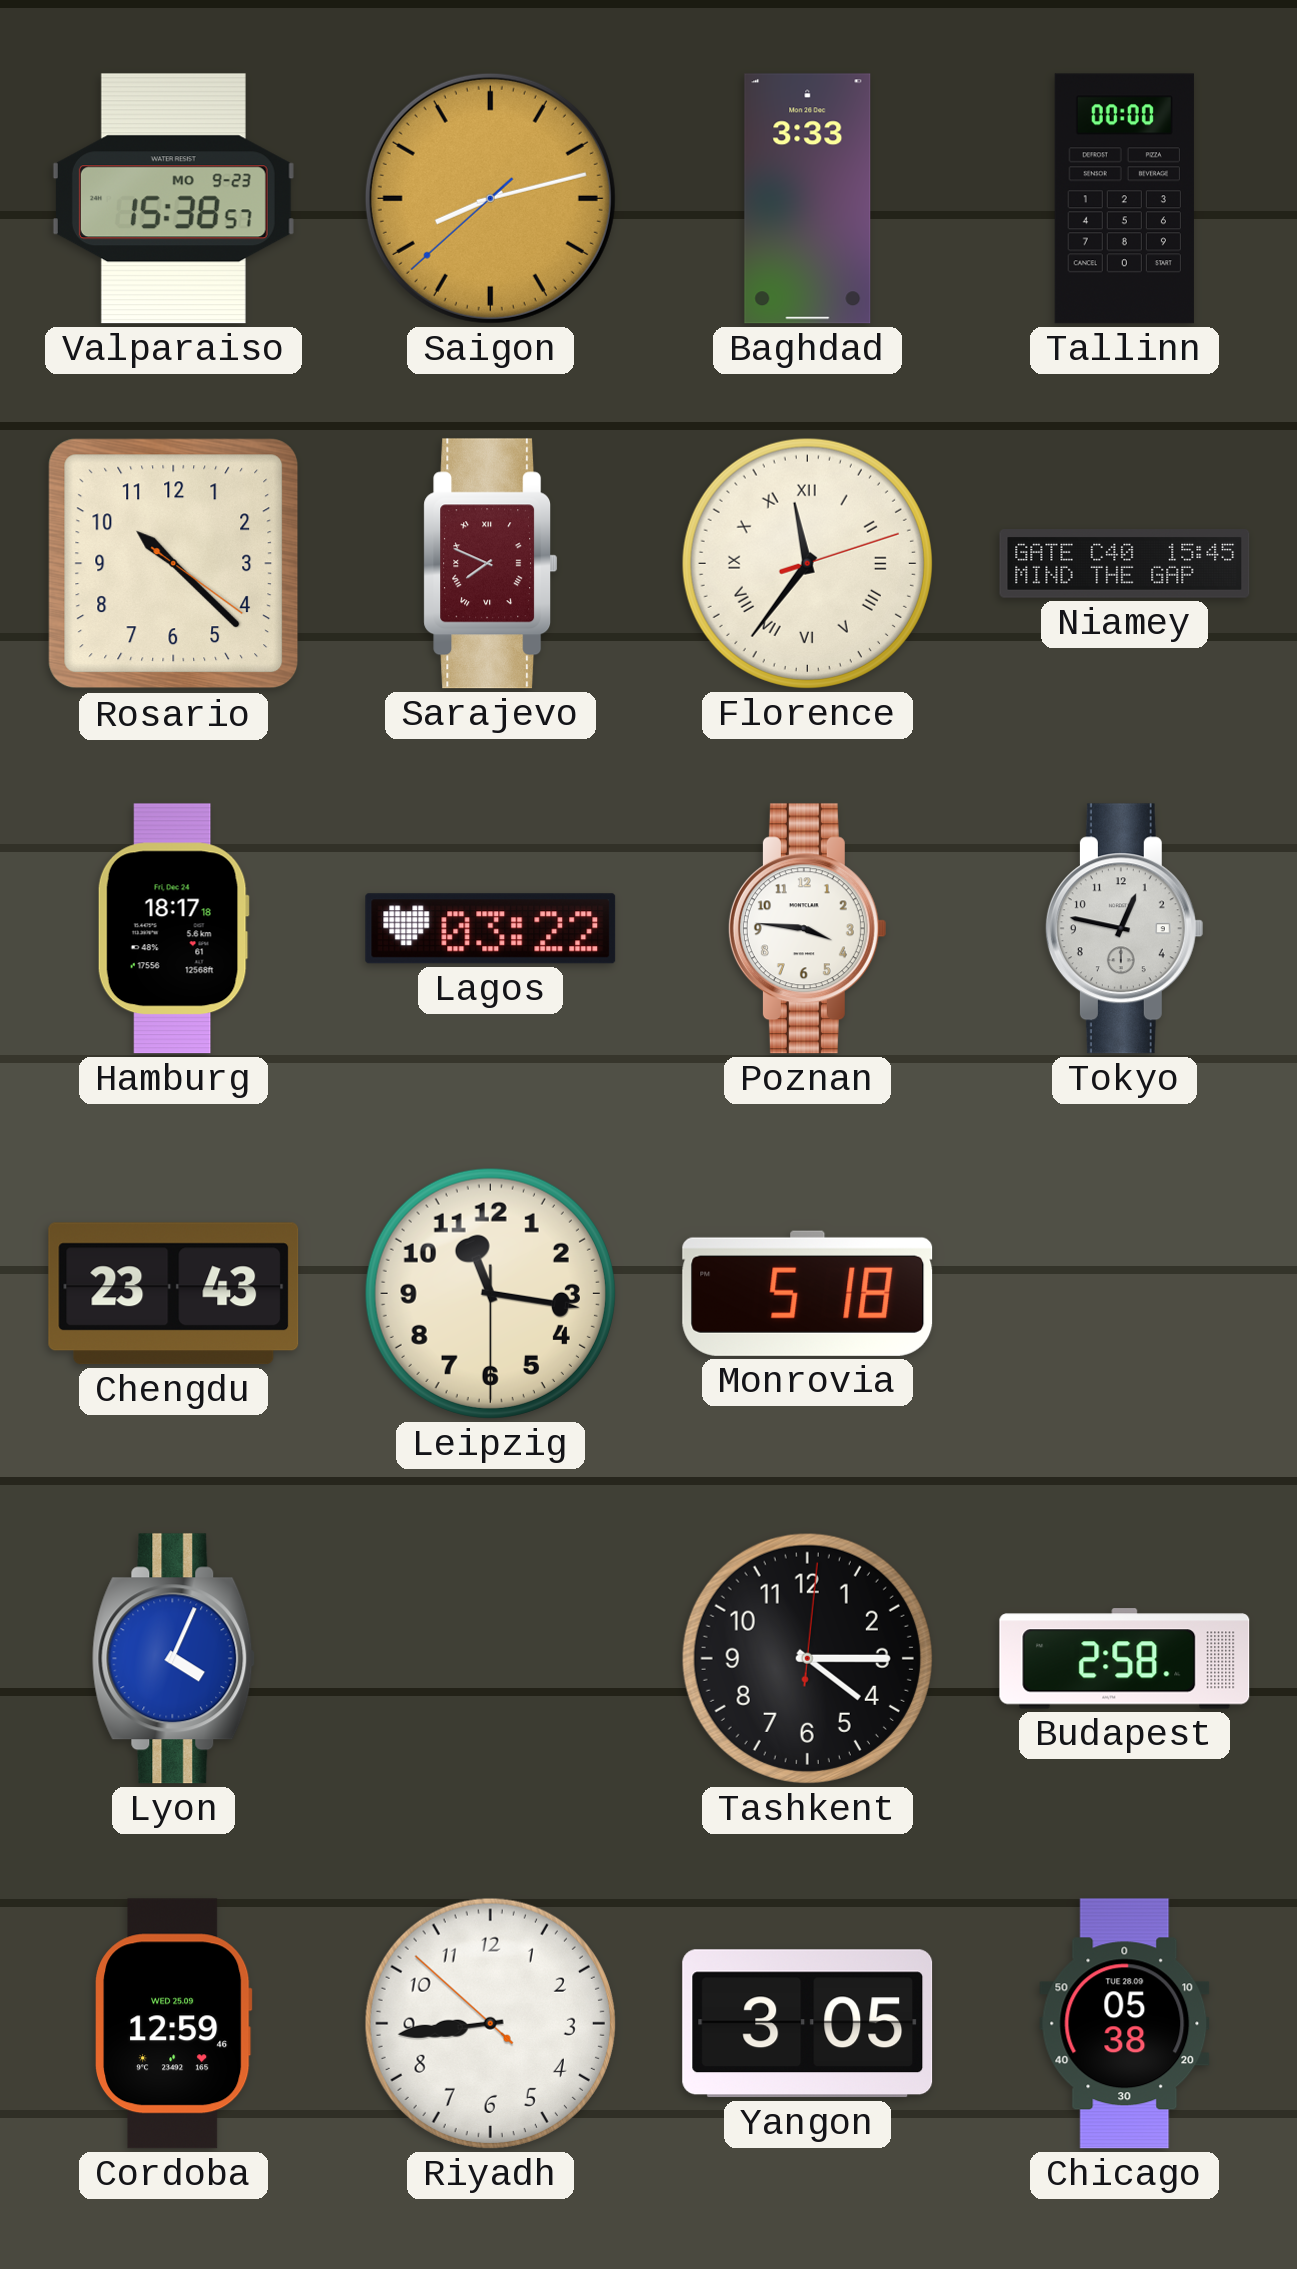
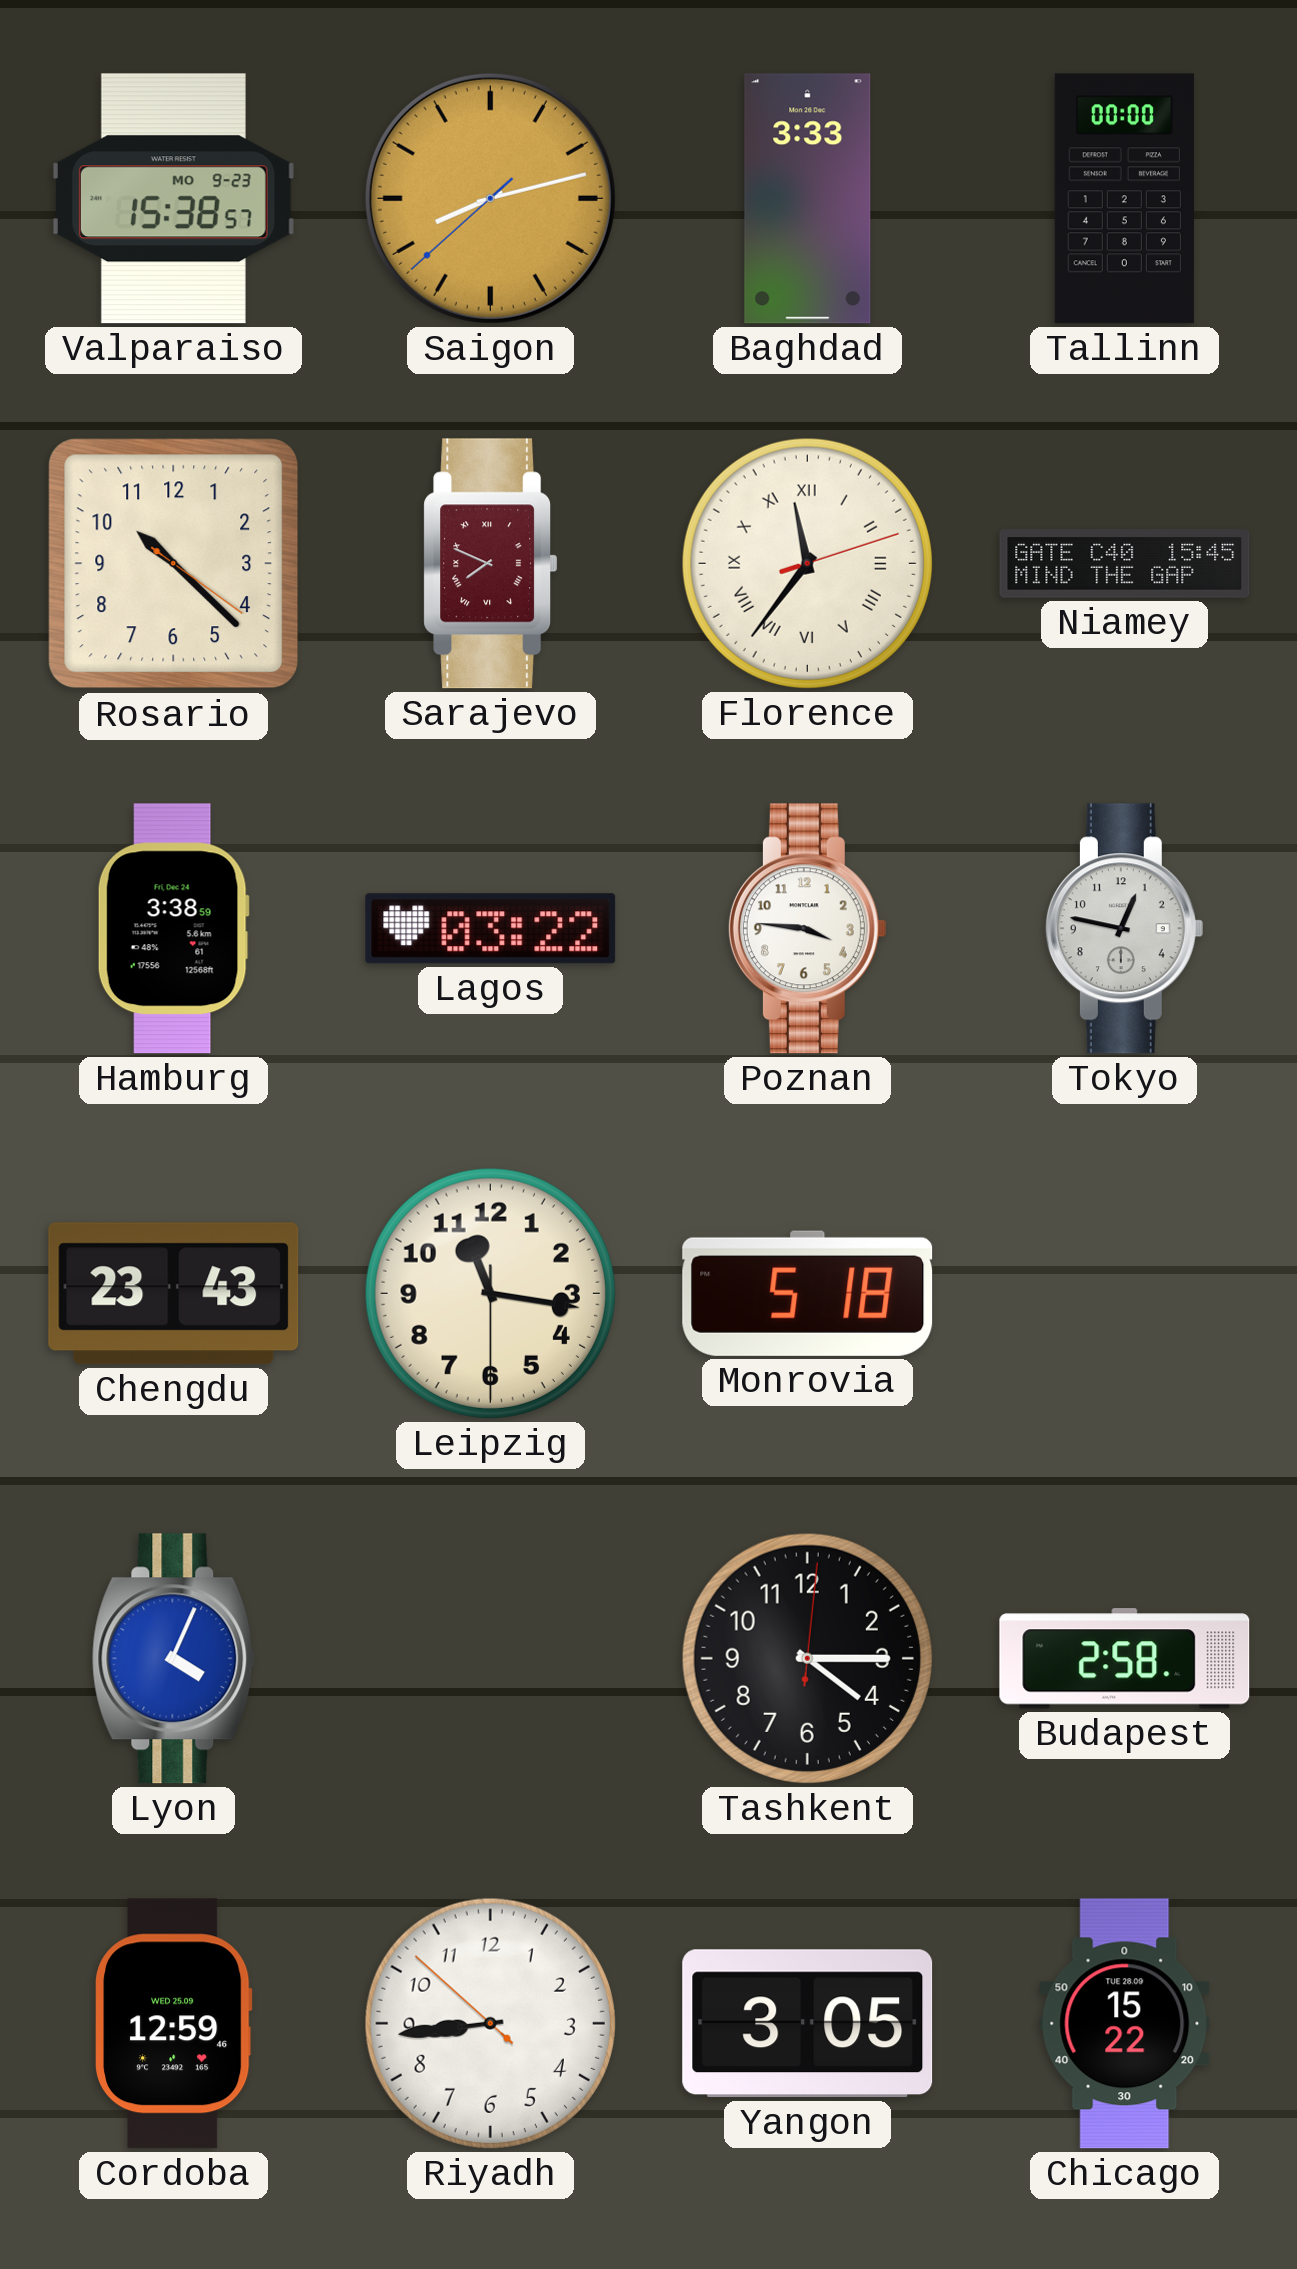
Hamburg: 18:17 -> 3:38 (173, 929)
Chicago: 05:38 -> 15:22 (1125, 2024)
